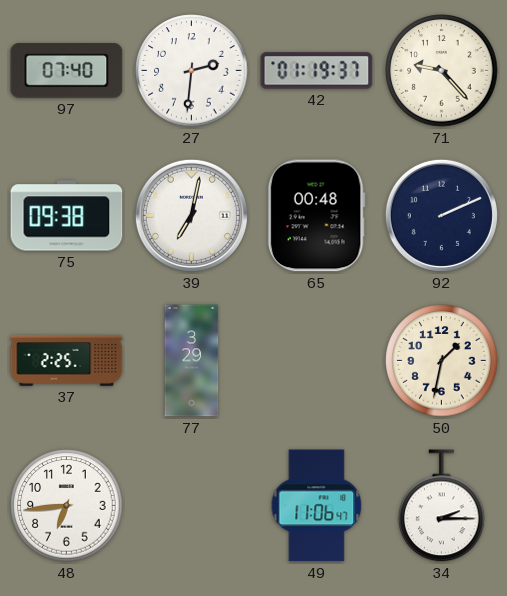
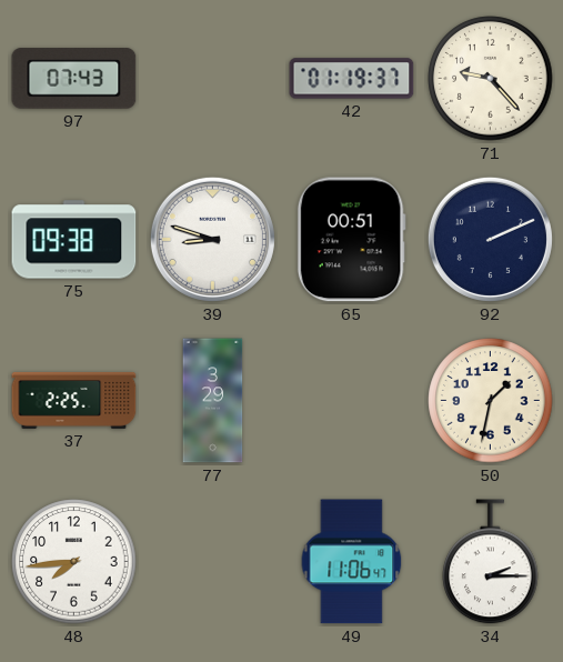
97: 07:40 -> 07:43 (74, 79)
27: 2:31 -> none (192, 71)
39: 7:02 -> 8:48 (212, 239)
65: 00:48 -> 00:51 (351, 240)
48: 6:44 -> 7:44 (74, 562)
